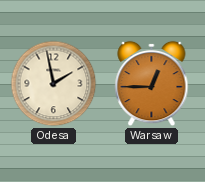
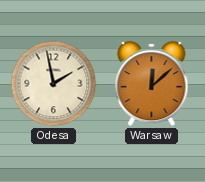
Warsaw: 12:45 -> 12:08 (152, 84)
